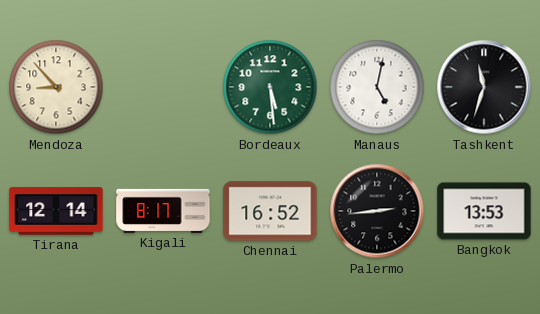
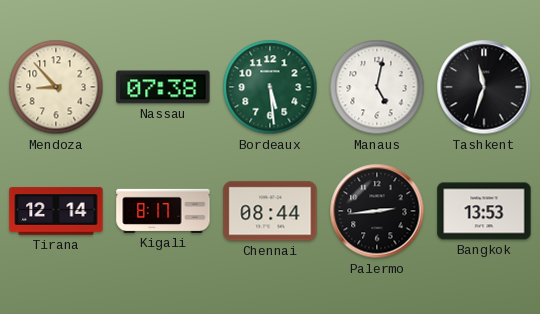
Nassau: none -> 07:38 (163, 87)
Chennai: 16:52 -> 08:44 (270, 211)
